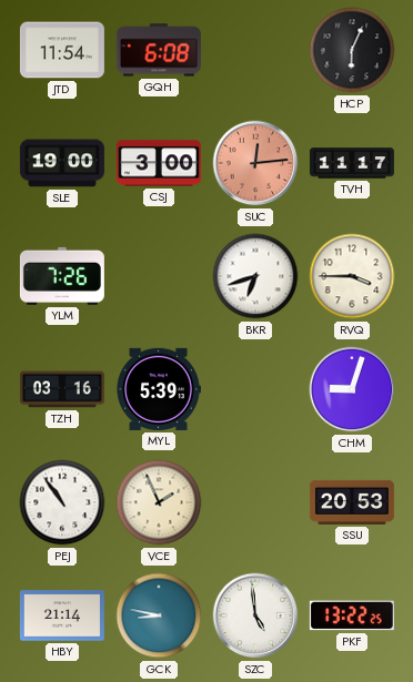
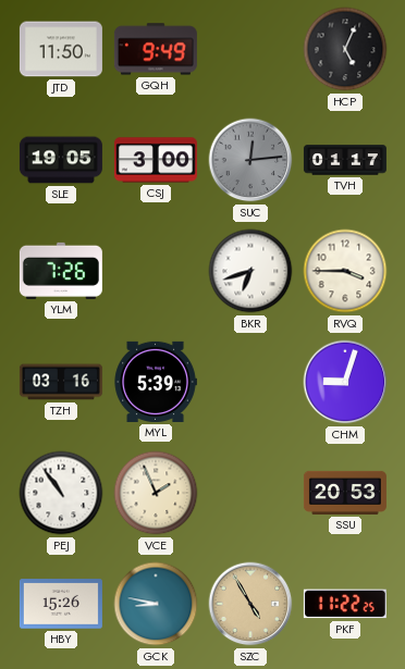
JTD: 11:54 -> 11:50 (61, 49)
GQH: 6:08 -> 9:49 (156, 49)
HCP: 6:04 -> 5:04 (345, 49)
SLE: 19:00 -> 19:05 (61, 160)
SUC dial: salmon -> grey (250, 160)
TVH: 11:17 -> 01:17 (345, 160)
HBY: 21:14 -> 15:26 (61, 604)
SZC: 4:59 -> 4:55 (250, 604)
SZC dial: white -> champagne (250, 604)
PKF: 13:22 -> 11:22 (345, 604)
